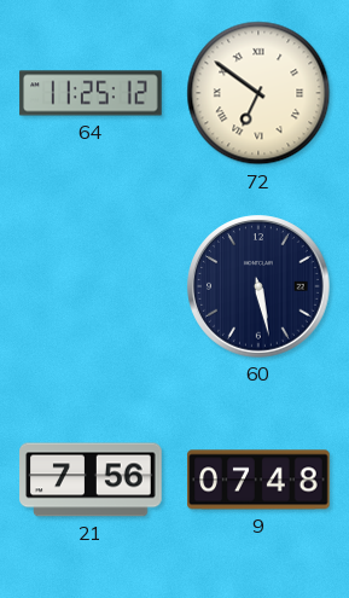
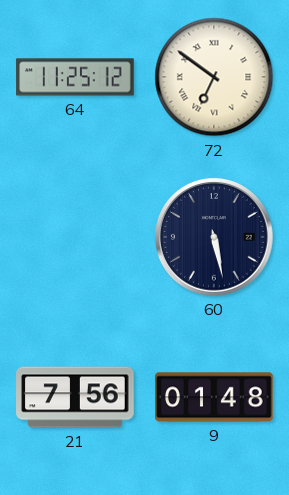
9: 07:48 -> 01:48 (214, 397)
